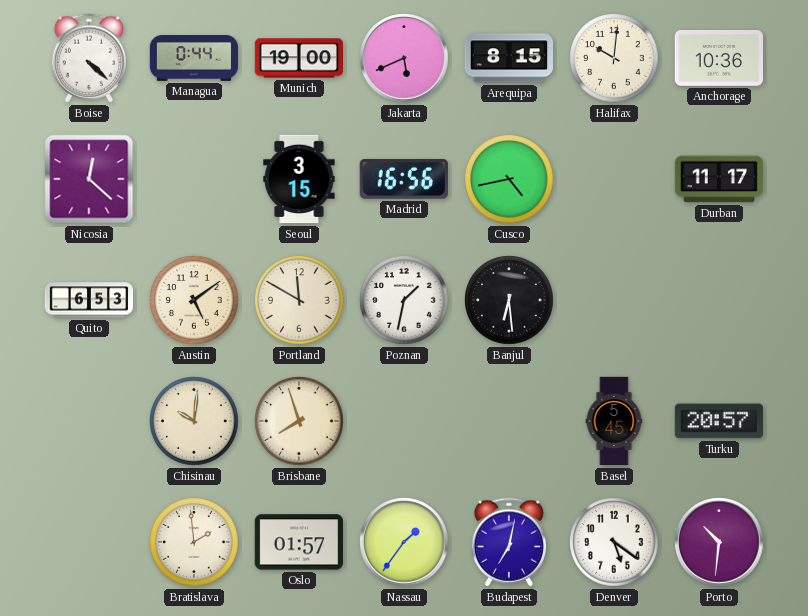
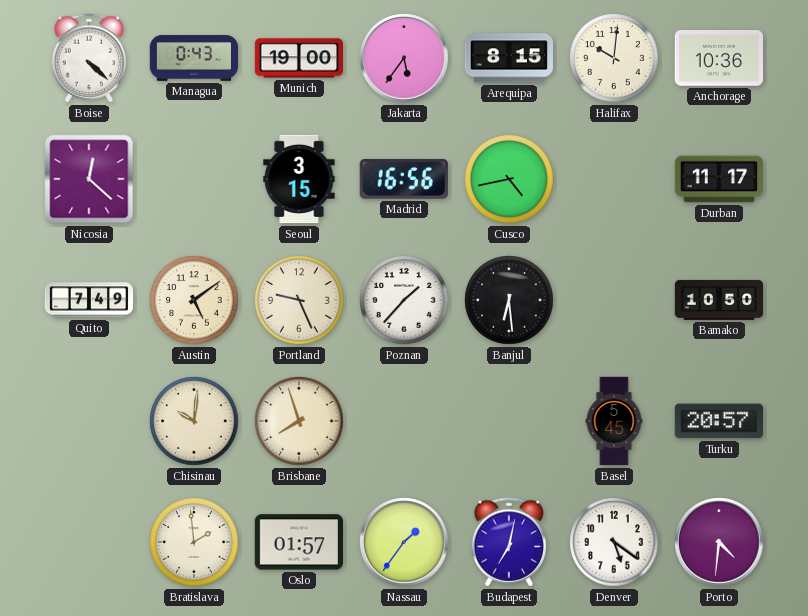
Managua: 0:44 -> 0:43 (194, 58)
Jakarta: 5:41 -> 5:36 (404, 58)
Quito: 6:53 -> 7:49 (89, 300)
Portland: 11:50 -> 9:26 (299, 300)
Poznan: 1:32 -> 1:37 (404, 300)
Bamako: none -> 10:50 (719, 300)
Porto: 10:31 -> 4:31 (719, 542)
